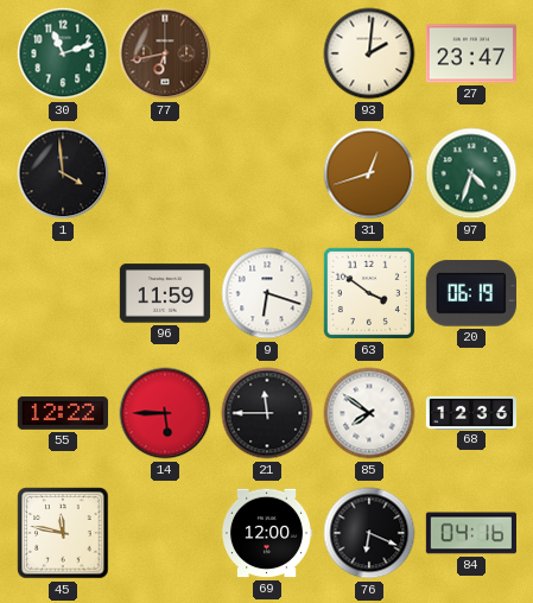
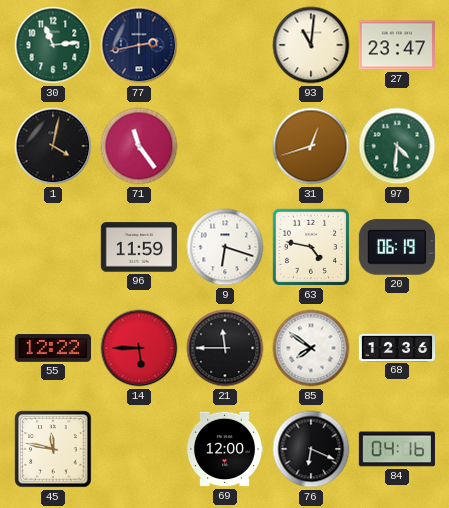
30: 11:12 -> 11:14 (53, 45)
77: 6:43 -> 2:43 (139, 45)
77 dial: brown -> navy (139, 45)
93: 2:01 -> 11:01 (311, 45)
1: 3:59 -> 4:02 (53, 146)
71: none -> 11:24 (139, 146)
97: 4:33 -> 4:31 (397, 146)
63: 3:51 -> 4:47 (311, 247)
